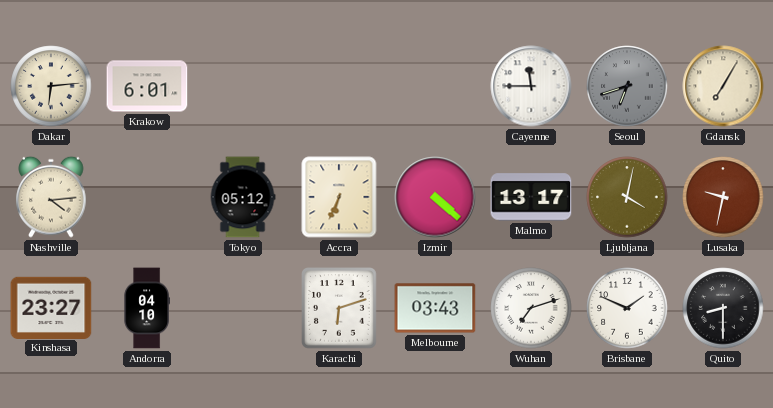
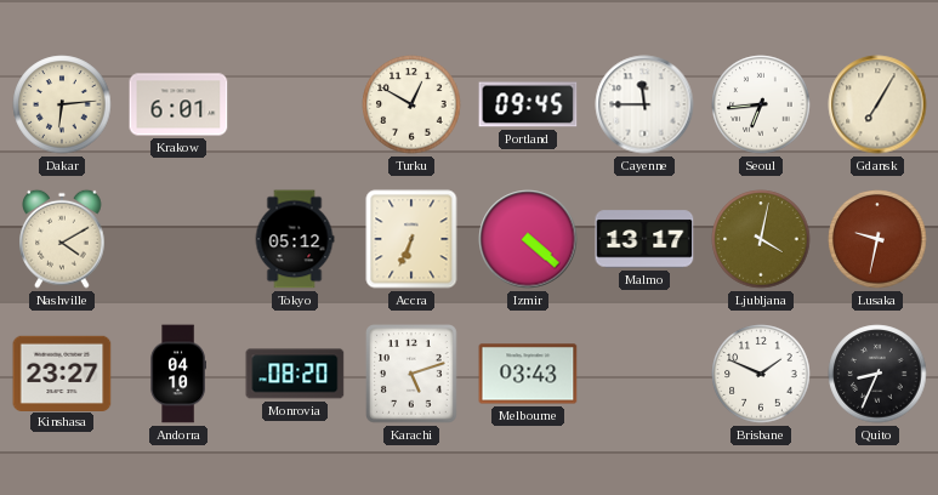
Turku: none -> 12:50 (411, 104)
Portland: none -> 09:45 (528, 104)
Seoul: 6:42 -> 6:44 (761, 104)
Seoul dial: grey -> white (761, 104)
Nashville: 4:14 -> 4:10 (62, 239)
Monrovia: none -> 08:20 (295, 374)
Karachi: 6:12 -> 5:12 (413, 374)
Wuhan: 7:12 -> none (531, 308)
Quito: 8:30 -> 8:34 (877, 374)
